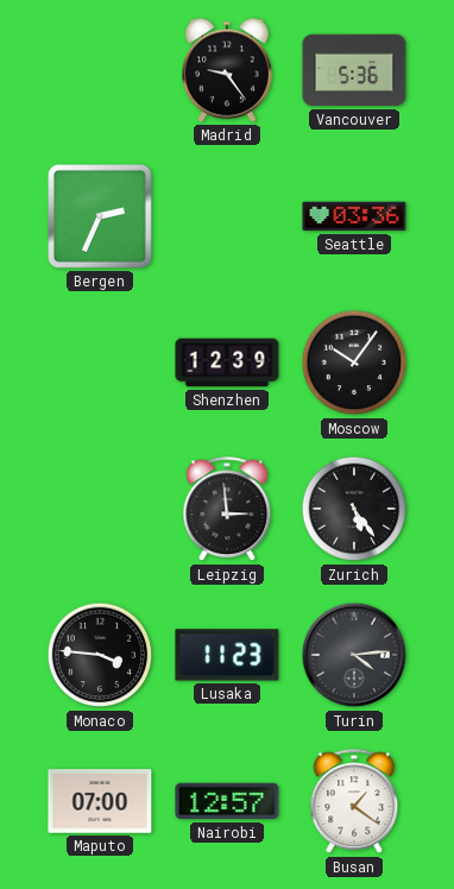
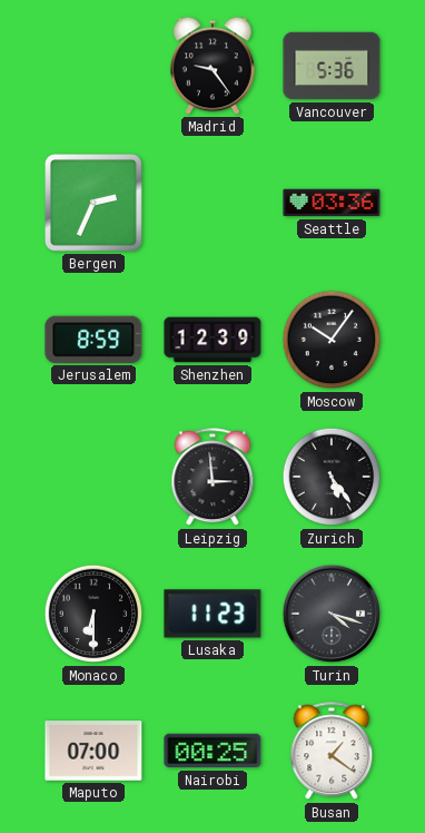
Jerusalem: none -> 8:59 (93, 340)
Monaco: 3:46 -> 6:30 (93, 614)
Turin: 4:14 -> 4:18 (332, 614)
Nairobi: 12:57 -> 00:25 (212, 751)
